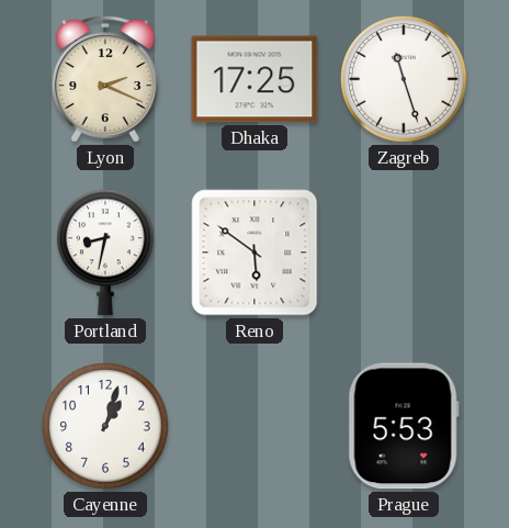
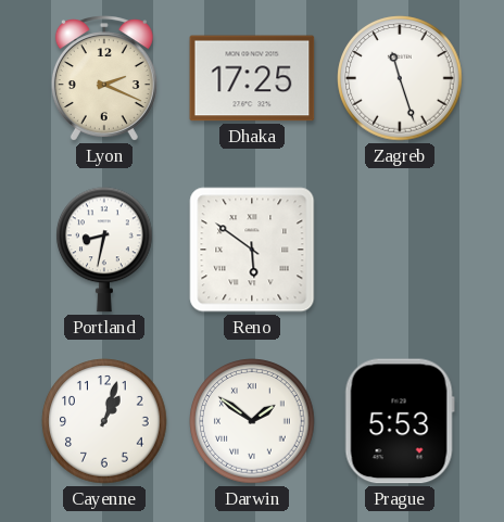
Darwin: none -> 1:51 (252, 421)
